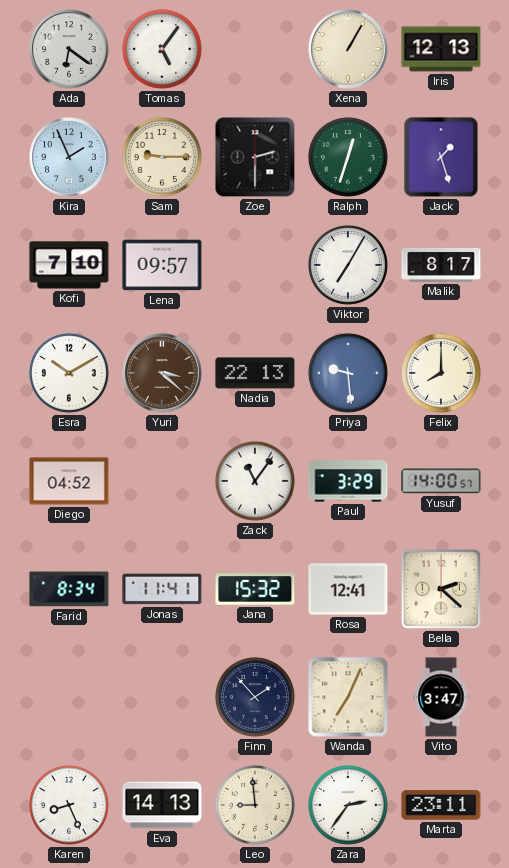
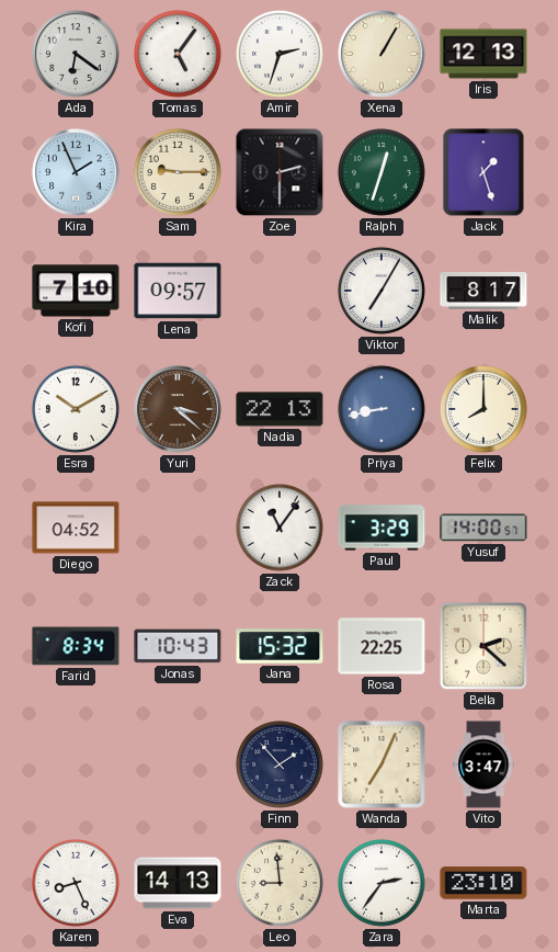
Amir: none -> 2:33 (280, 54)
Priya: 9:29 -> 8:43 (382, 409)
Jonas: 11:41 -> 10:43 (178, 646)
Rosa: 12:41 -> 22:25 (382, 646)
Marta: 23:11 -> 23:10 (483, 883)
